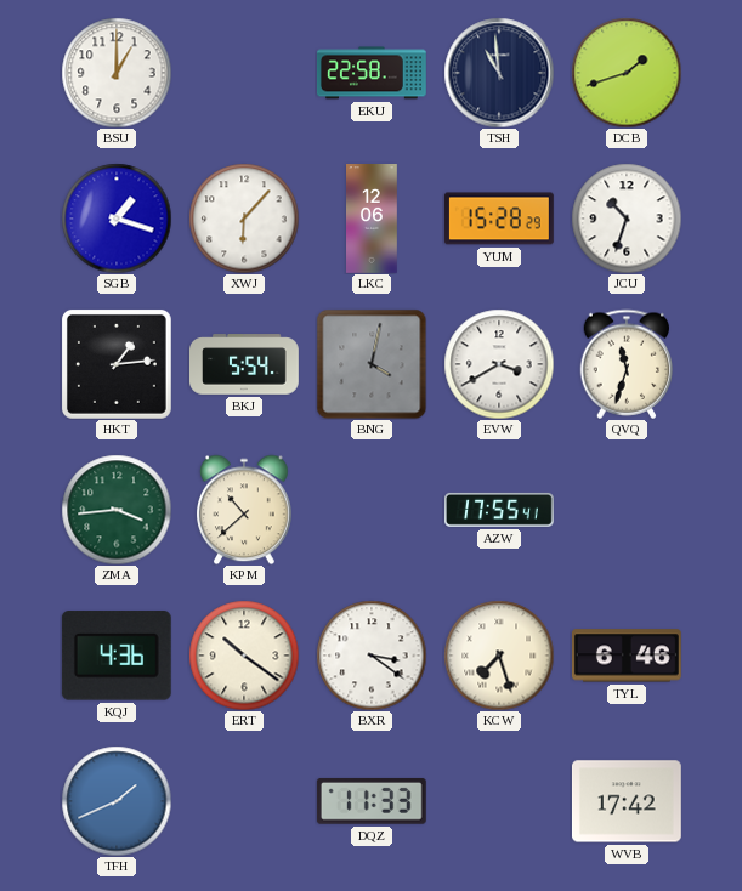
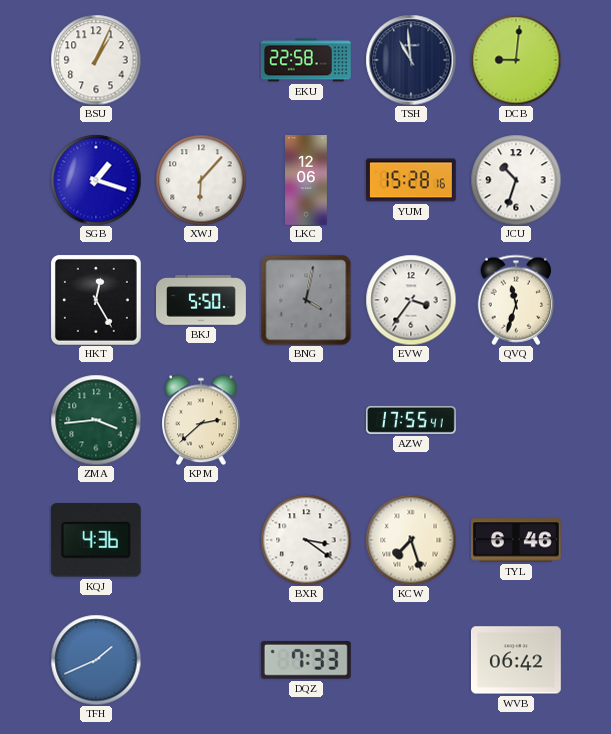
BSU: 1:00 -> 1:04 (96, 60)
DCB: 1:42 -> 9:01 (516, 60)
YUM: 15:28:29 -> 15:28:16 (411, 180)
HKT: 1:14 -> 12:25 (96, 300)
BKJ: 5:54 -> 5:50 (202, 300)
EVW: 3:40 -> 3:36 (411, 300)
KPM: 10:38 -> 2:38 (202, 420)
ERT: 10:21 -> none (244, 656)
DQZ: 11:33 -> 7:33 (306, 660)
WVB: 17:42 -> 06:42 (516, 660)
